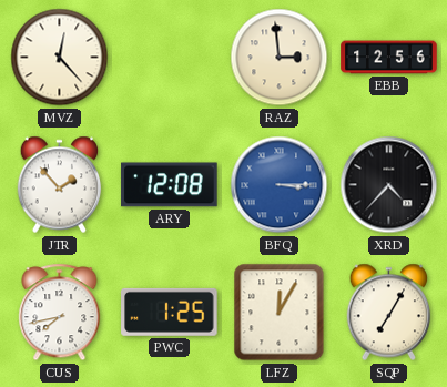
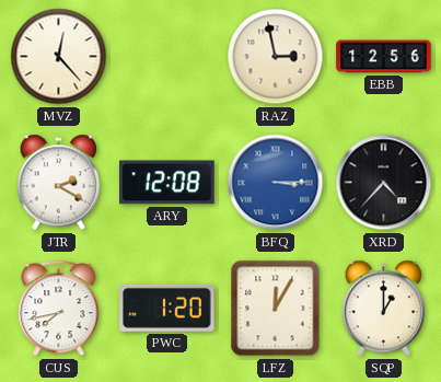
RAZ: 2:59 -> 2:58 (276, 57)
JTR: 1:53 -> 2:20 (59, 183)
PWC: 1:25 -> 1:20 (167, 308)
SQP: 7:05 -> 1:00 (384, 309)
